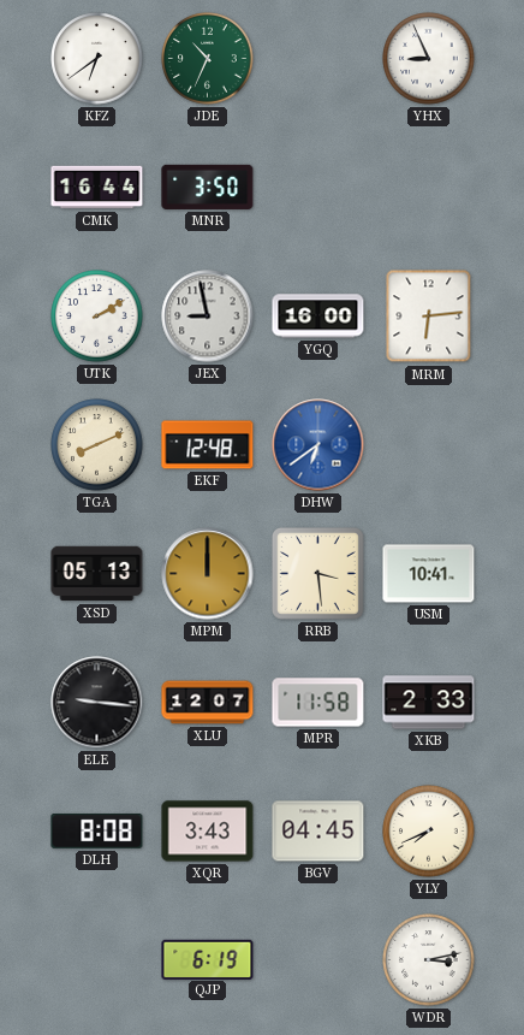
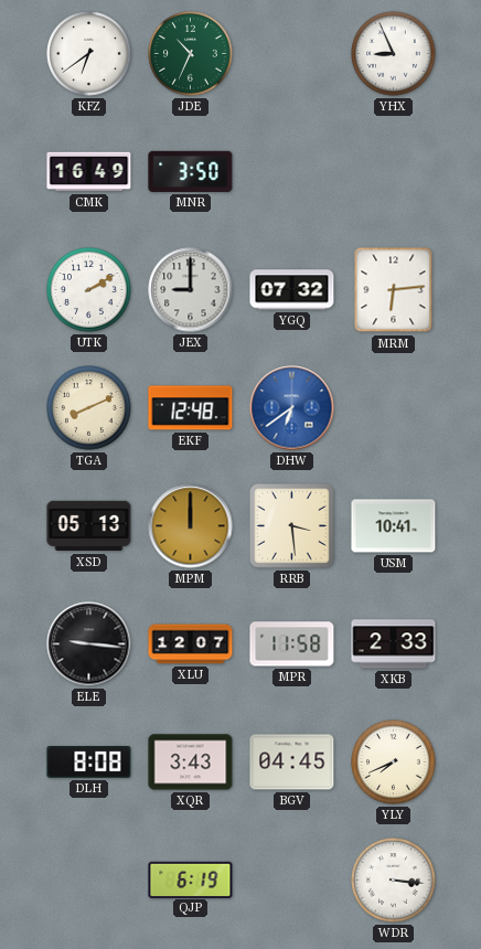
CMK: 16:44 -> 16:49 (89, 172)
JEX: 8:58 -> 9:00 (191, 290)
YGQ: 16:00 -> 07:32 (292, 290)
WDR: 3:13 -> 3:16 (394, 881)
